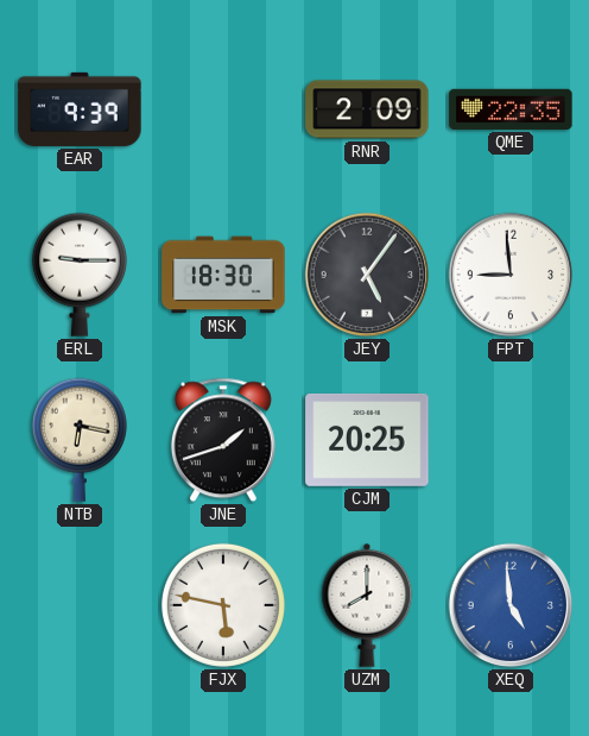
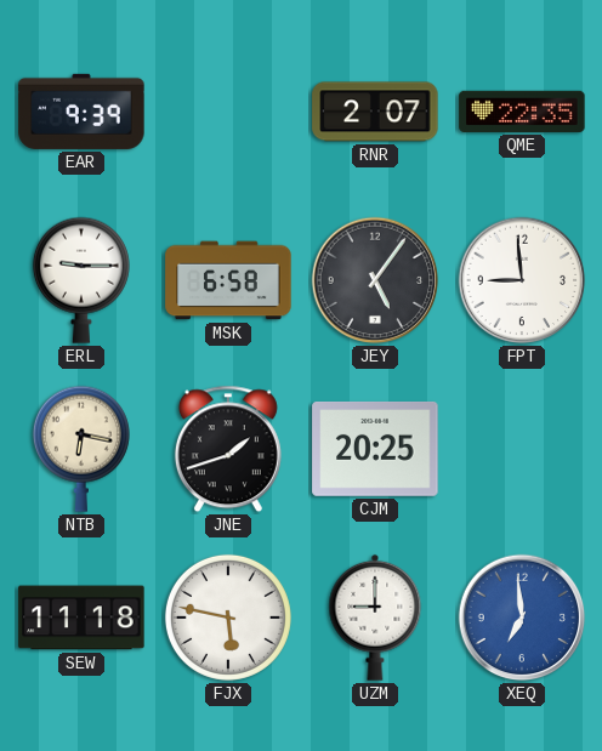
RNR: 2:09 -> 2:07 (375, 112)
MSK: 18:30 -> 6:58 (228, 280)
SEW: none -> 11:18 (81, 618)
UZM: 8:00 -> 9:00 (375, 618)
XEQ: 4:59 -> 6:59 (522, 618)
